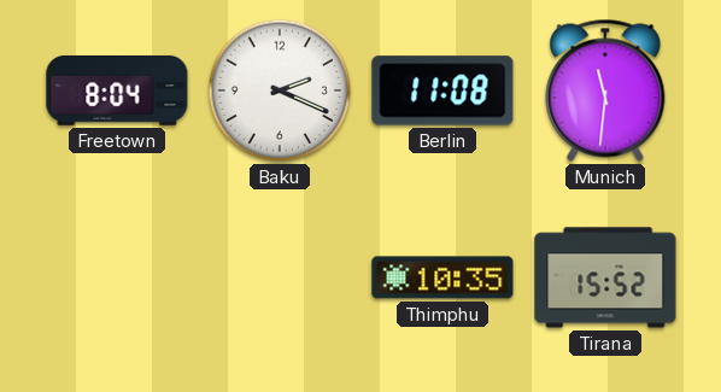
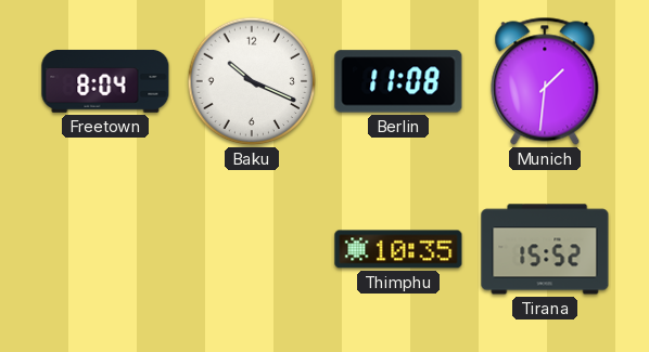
Baku: 2:19 -> 10:19 (252, 81)
Munich: 11:31 -> 1:31 (545, 81)
